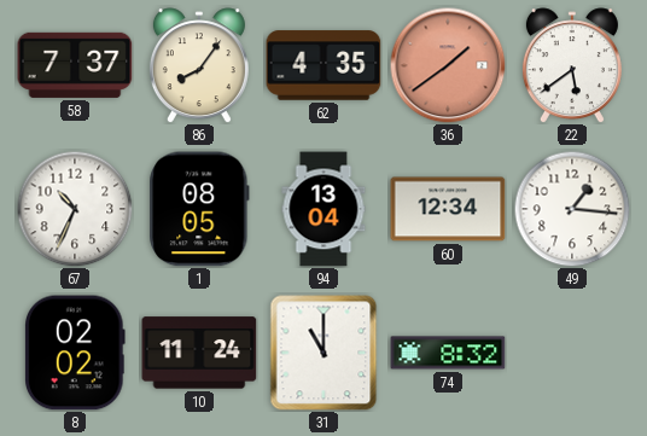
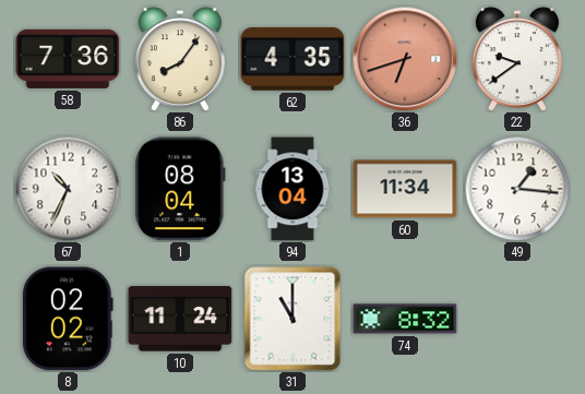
58: 7:37 -> 7:36 (68, 59)
36: 1:39 -> 6:42 (405, 59)
22: 5:39 -> 9:39 (517, 59)
1: 08:05 -> 08:04 (180, 189)
60: 12:34 -> 11:34 (405, 189)
